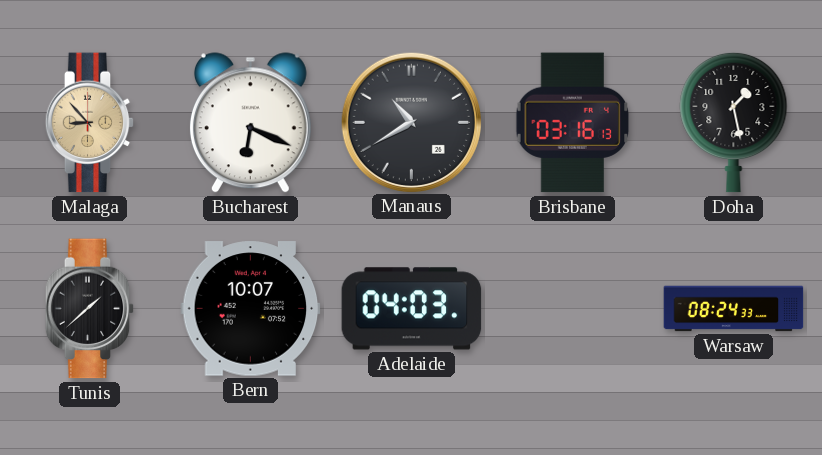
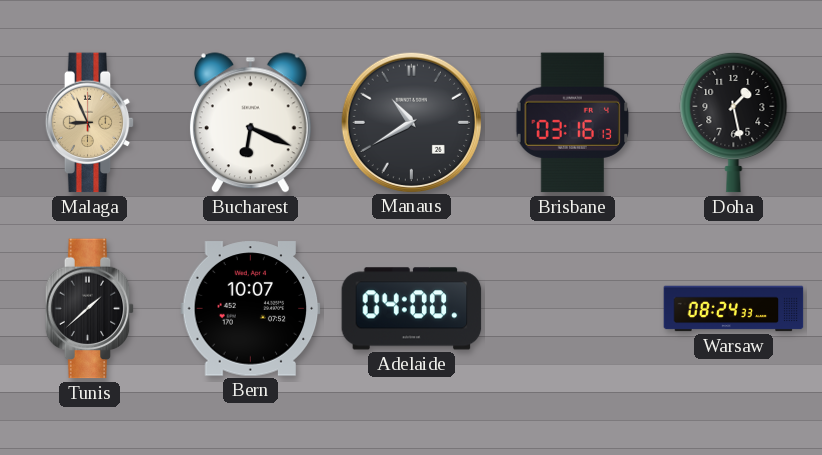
Malaga: 8:53 -> 8:56 (90, 123)
Adelaide: 04:03 -> 04:00 (412, 309)
